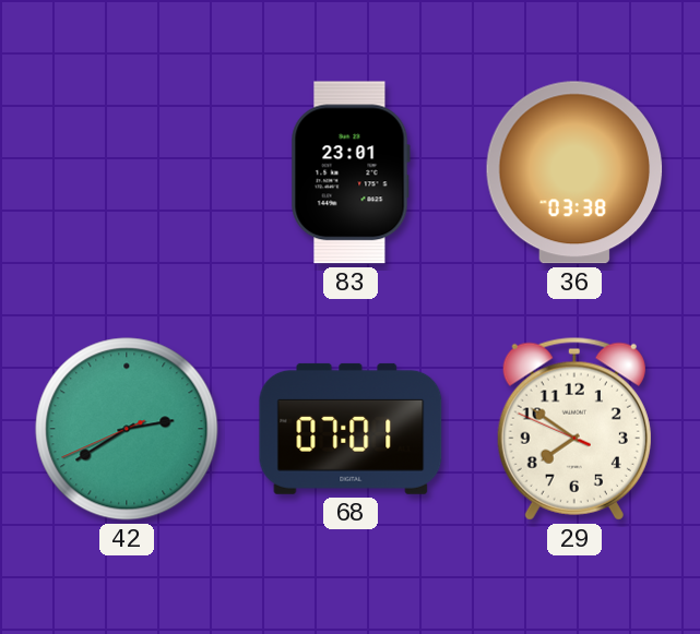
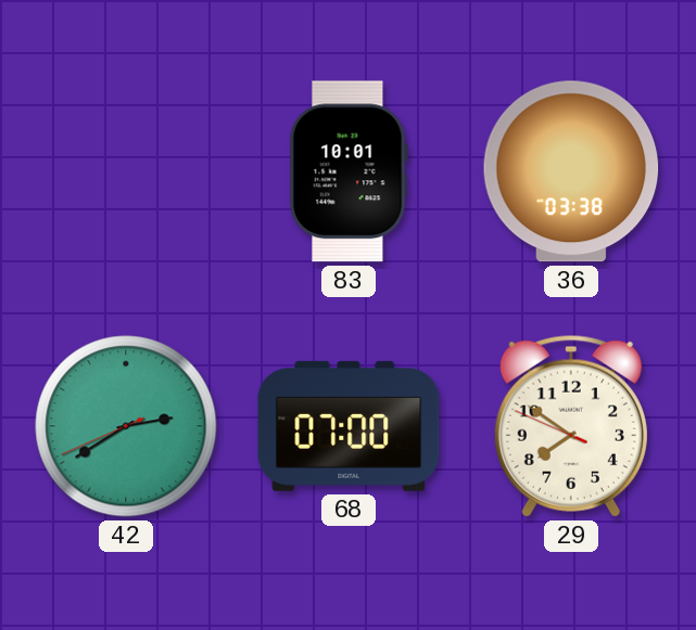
83: 23:01 -> 10:01 (349, 171)
68: 07:01 -> 07:00 (349, 426)
